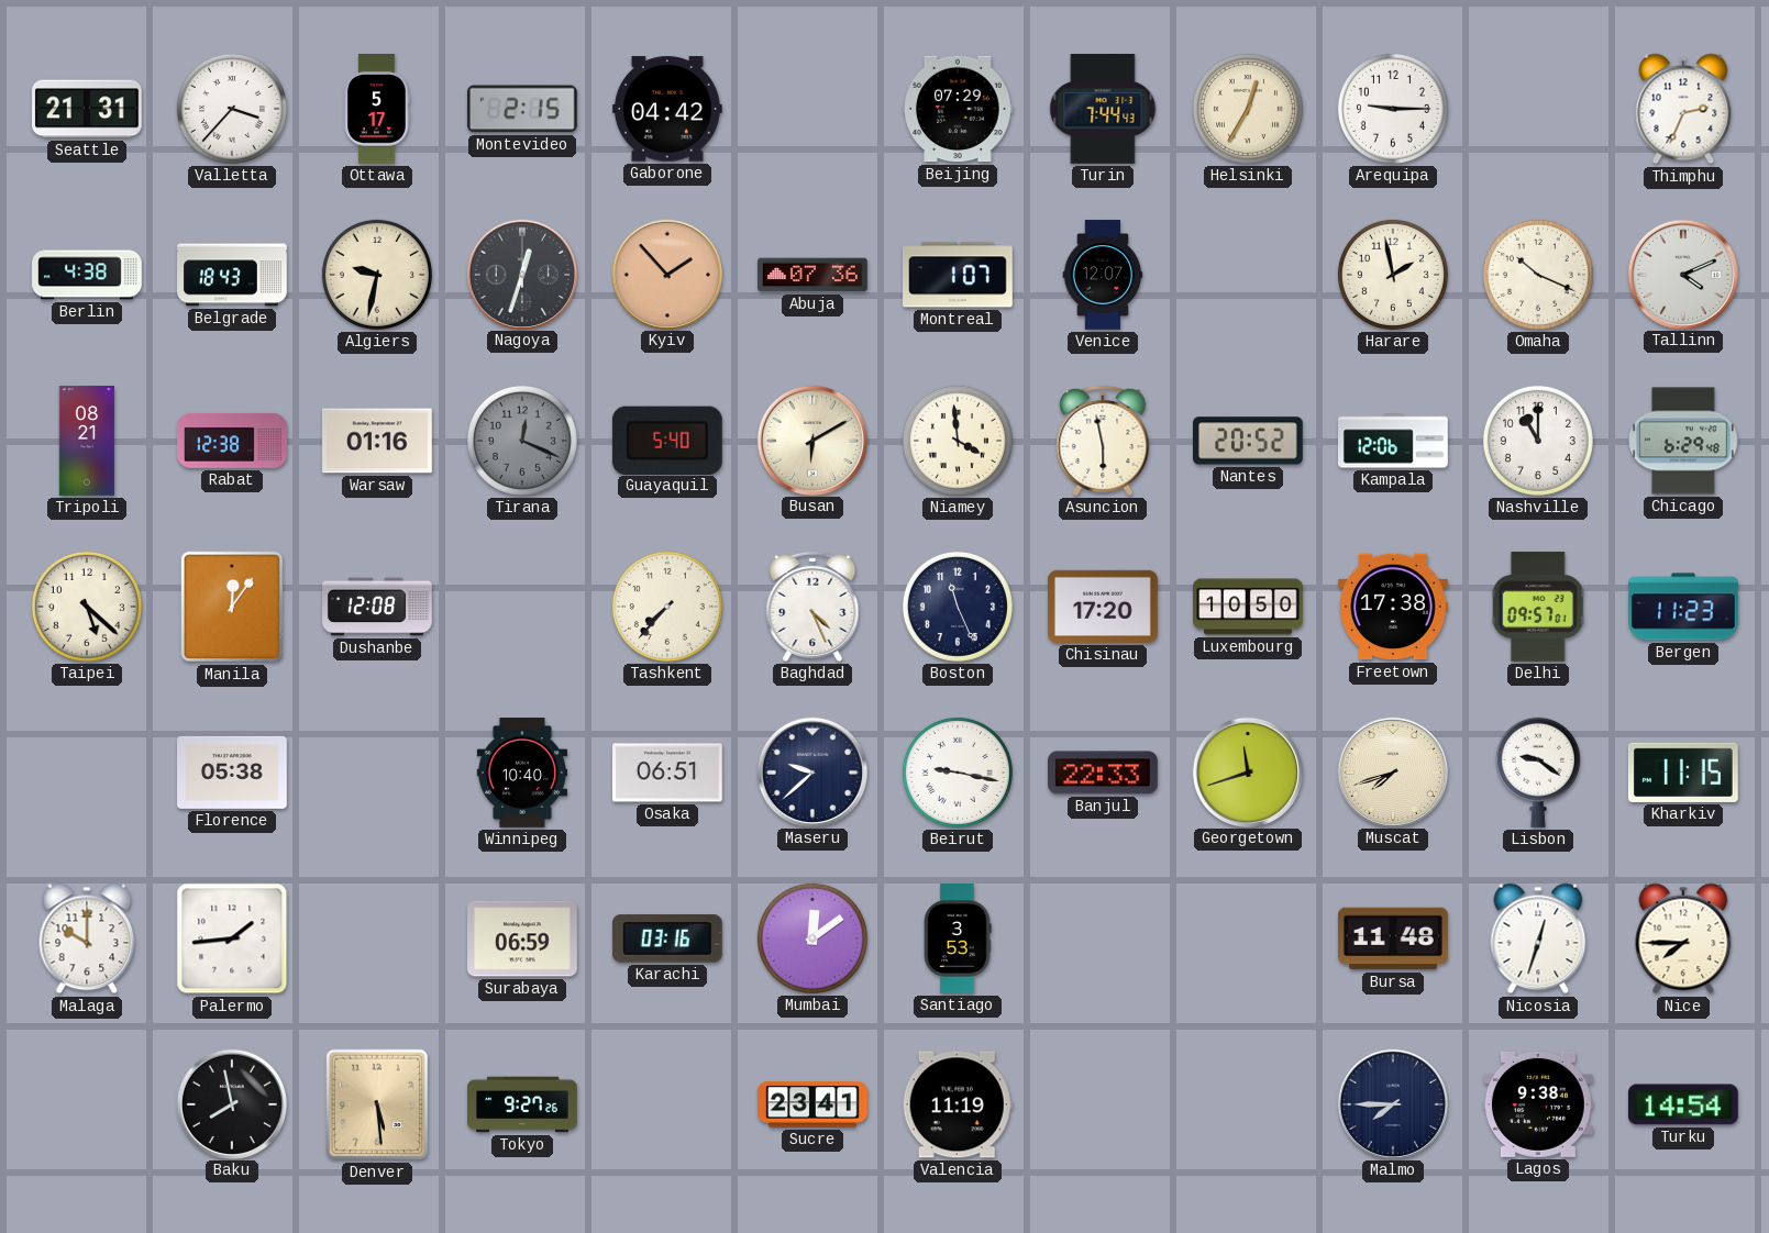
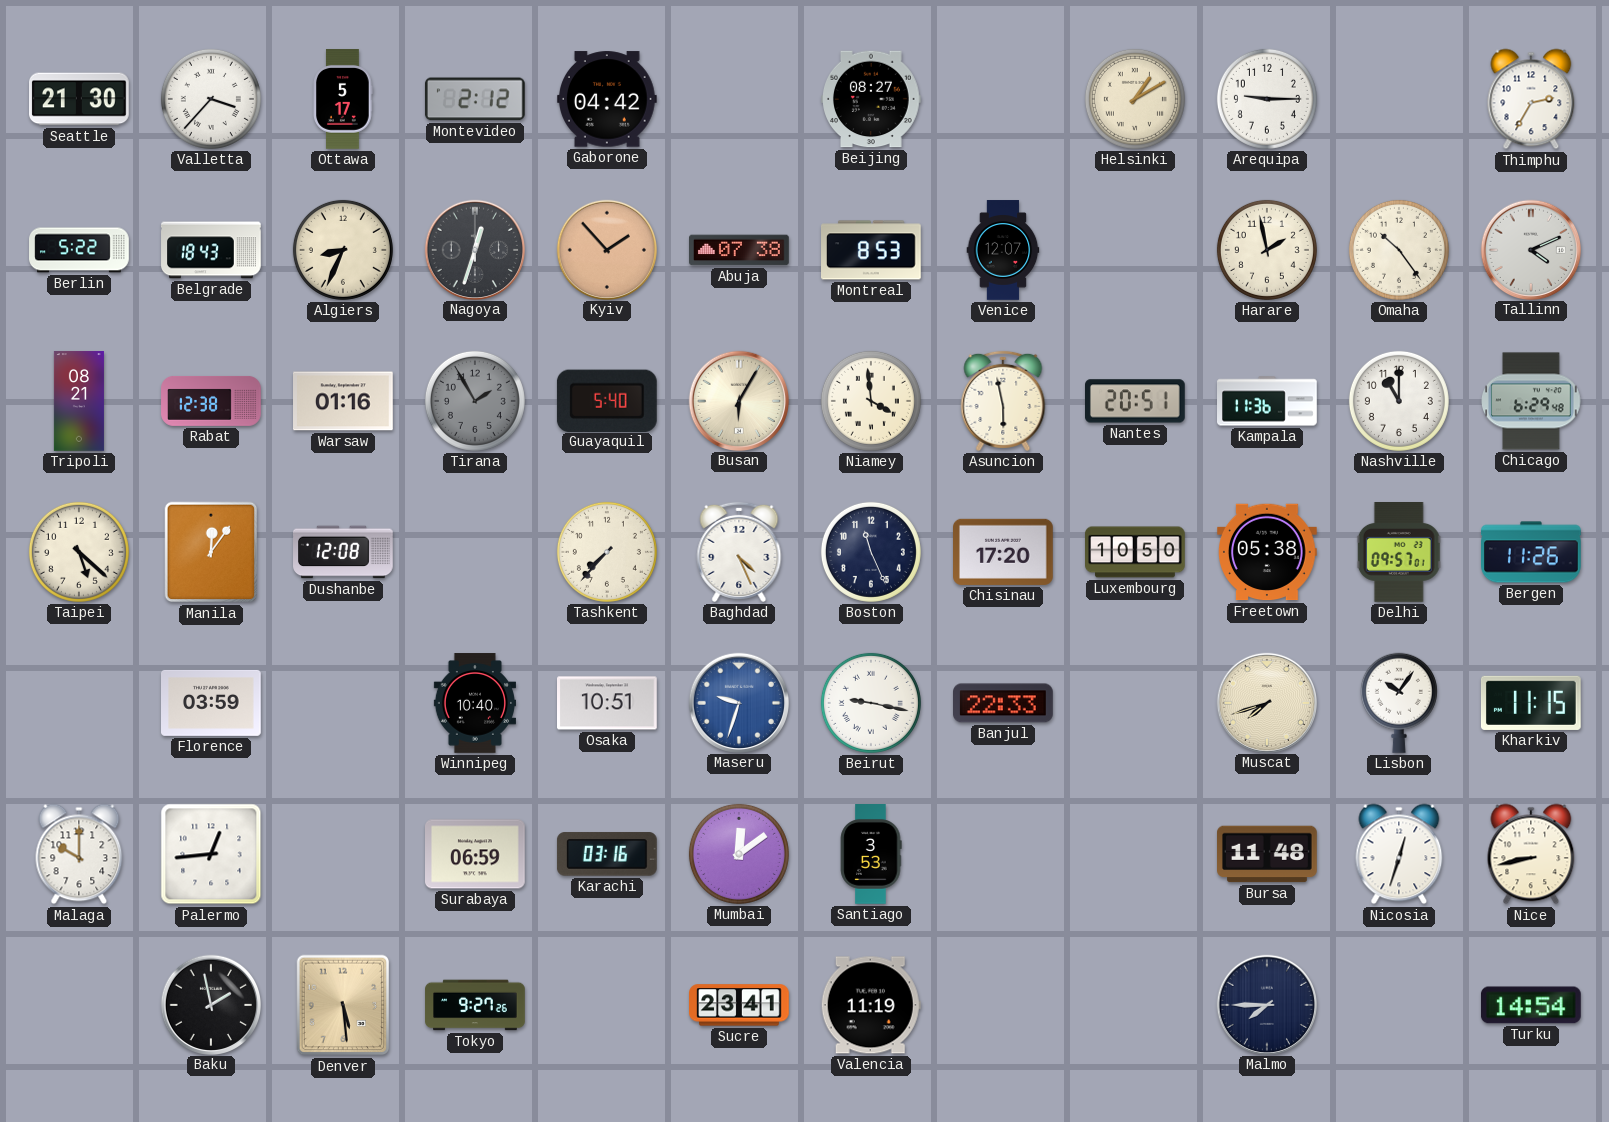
Seattle: 21:31 -> 21:30 (80, 99)
Montevideo: 2:15 -> 2:12 (475, 99)
Beijing: 07:29 -> 08:27 (872, 99)
Turin: 7:44 -> none (1103, 110)
Helsinki: 12:35 -> 1:10 (1135, 99)
Thimphu: 2:34 -> 2:35 (1531, 99)
Berlin: 4:38 -> 5:22 (79, 250)
Algiers: 9:32 -> 8:34 (343, 250)
Abuja: 07:36 -> 07:38 (739, 250)
Montreal: 1:07 -> 8:53 (872, 250)
Omaha: 10:19 -> 10:24 (1399, 250)
Tirana: 12:19 -> 1:55 (475, 401)
Busan: 6:10 -> 6:05 (738, 400)
Nantes: 20:52 -> 20:51 (1136, 401)
Kampala: 12:06 -> 11:36 (1268, 401)
Freetown: 17:38 -> 05:38 (1268, 552)
Bergen: 11:23 -> 11:26 (1532, 552)
Florence: 05:38 -> 03:59 (212, 703)
Osaka: 06:51 -> 10:51 (608, 703)
Maseru: 9:38 -> 9:33 (738, 702)
Maseru dial: navy -> blue (738, 702)
Georgetown: 11:42 -> none (1247, 771)
Lisbon: 9:21 -> 10:06 (1399, 703)
Palermo: 1:44 -> 12:44 (211, 854)
Nice: 7:45 -> 8:43 (1531, 854)
Baku: 7:58 -> 1:58 (210, 1004)
Lagos: 9:38 -> none (1539, 1104)
